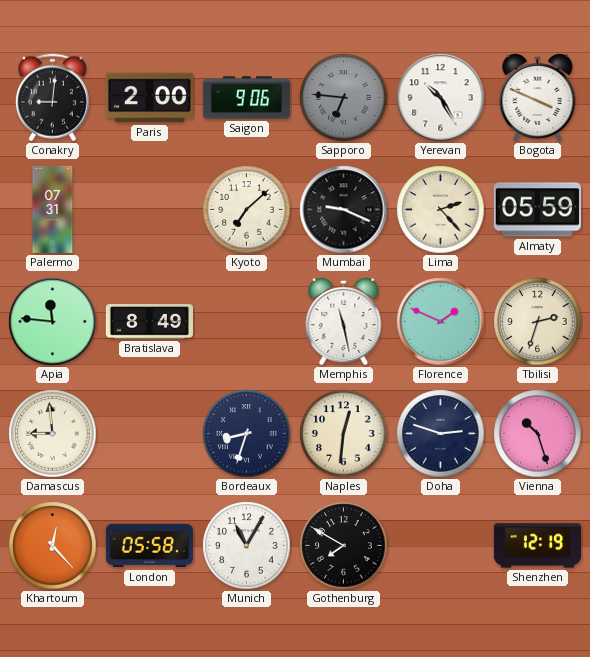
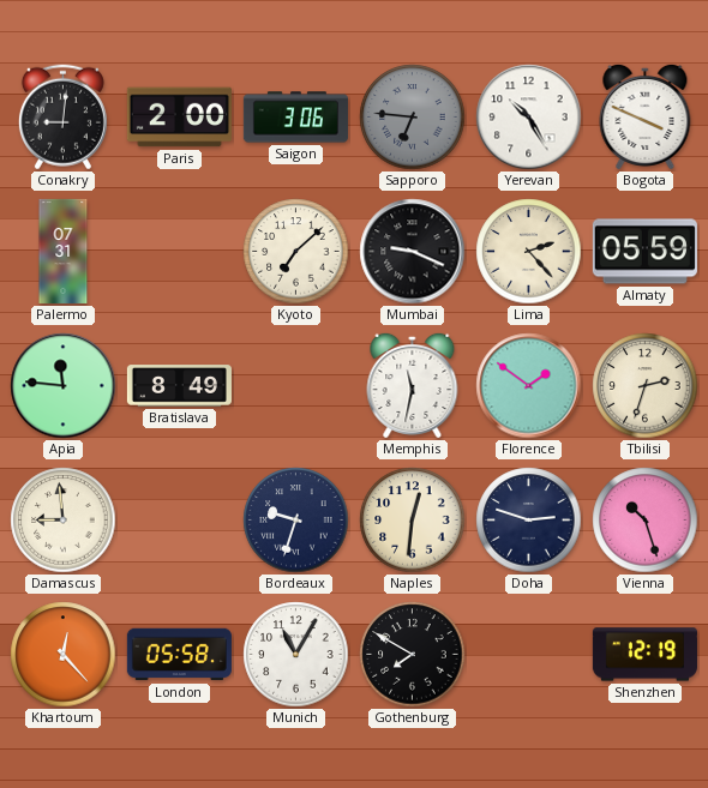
Saigon: 9:06 -> 3:06 (295, 118)
Memphis: 11:28 -> 11:32 (413, 385)
Florence: 1:49 -> 1:51 (529, 386)
Bordeaux: 8:33 -> 9:33 (296, 521)
